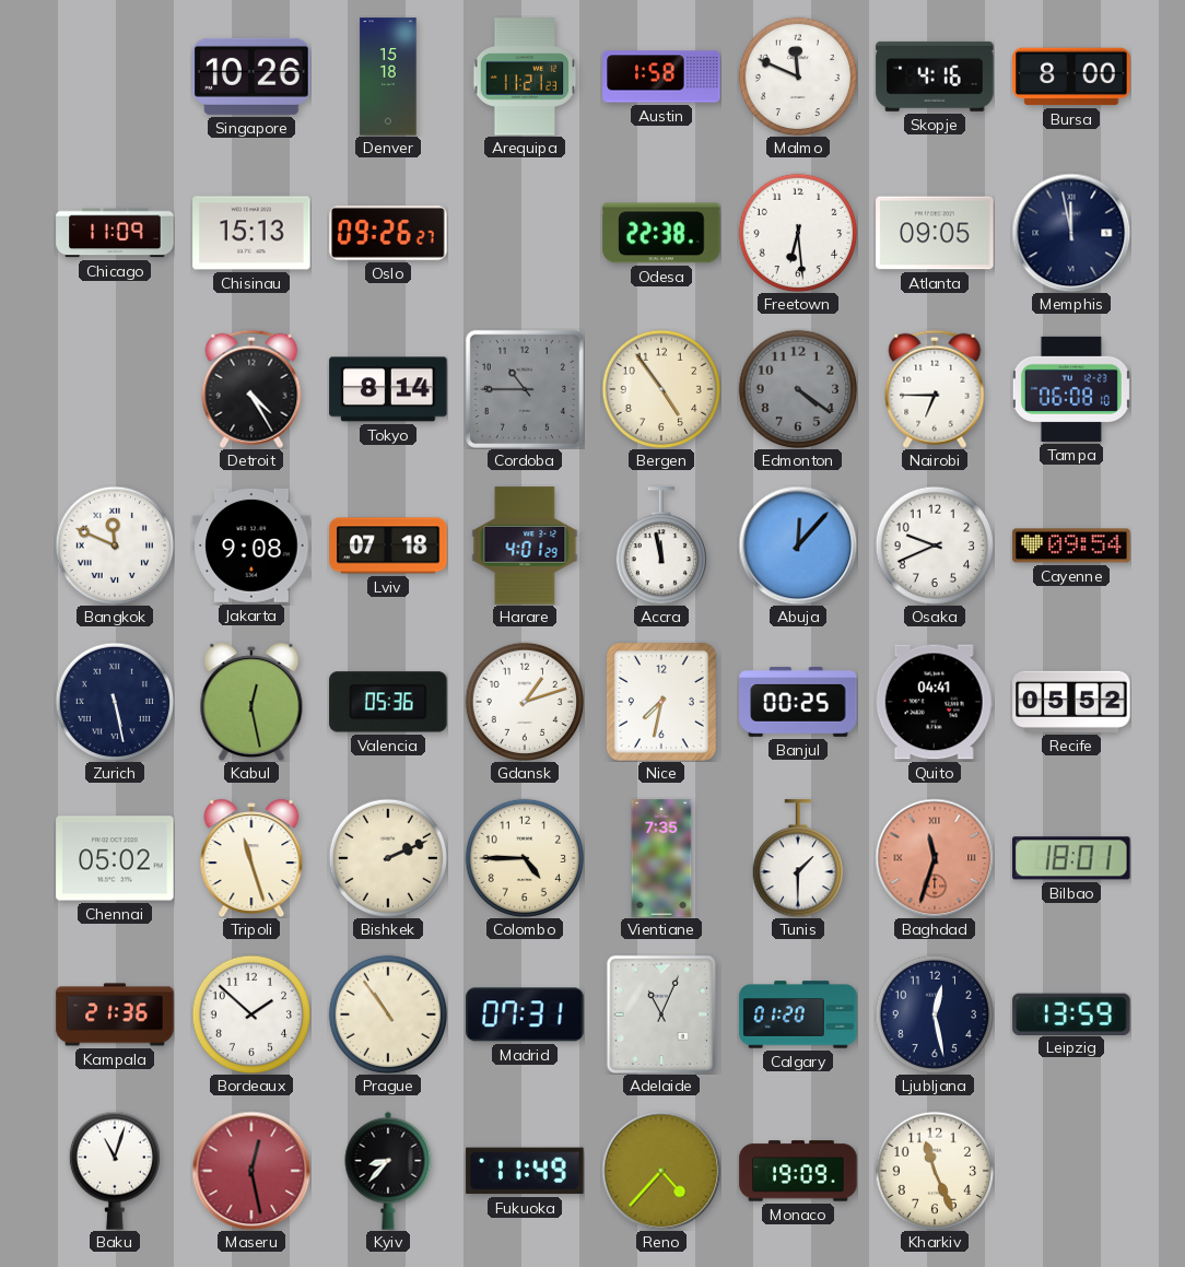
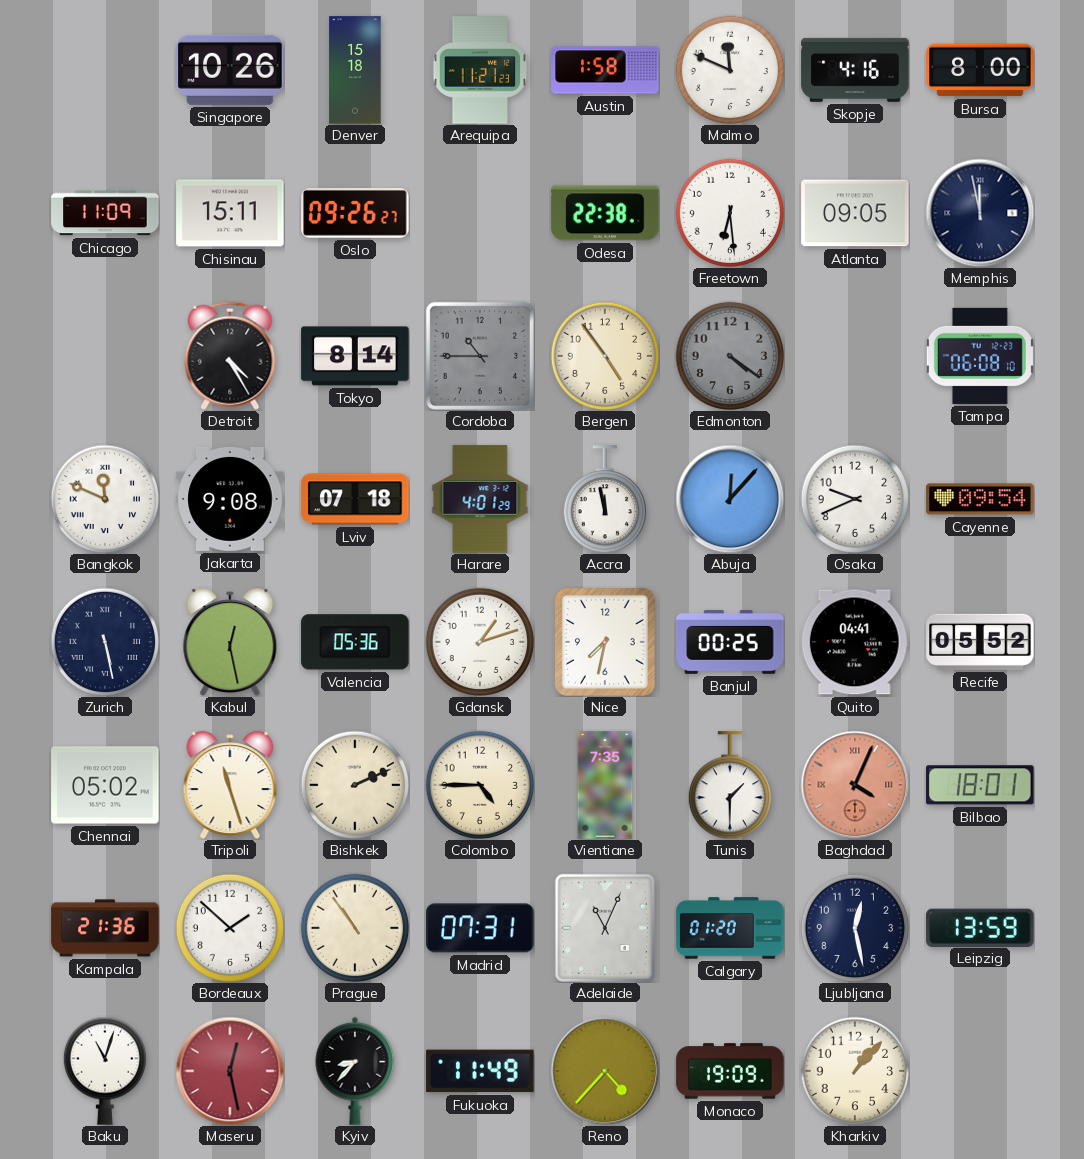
Chisinau: 15:13 -> 15:11 (230, 213)
Nairobi: 6:45 -> none (935, 389)
Baghdad: 11:33 -> 4:04 (855, 785)
Kharkiv: 11:26 -> 1:07 (854, 1070)
